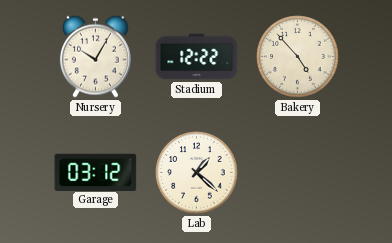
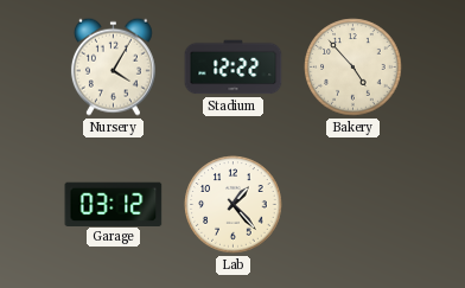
Nursery: 10:05 -> 4:05 (113, 66)
Lab: 1:22 -> 1:23 (234, 205)
